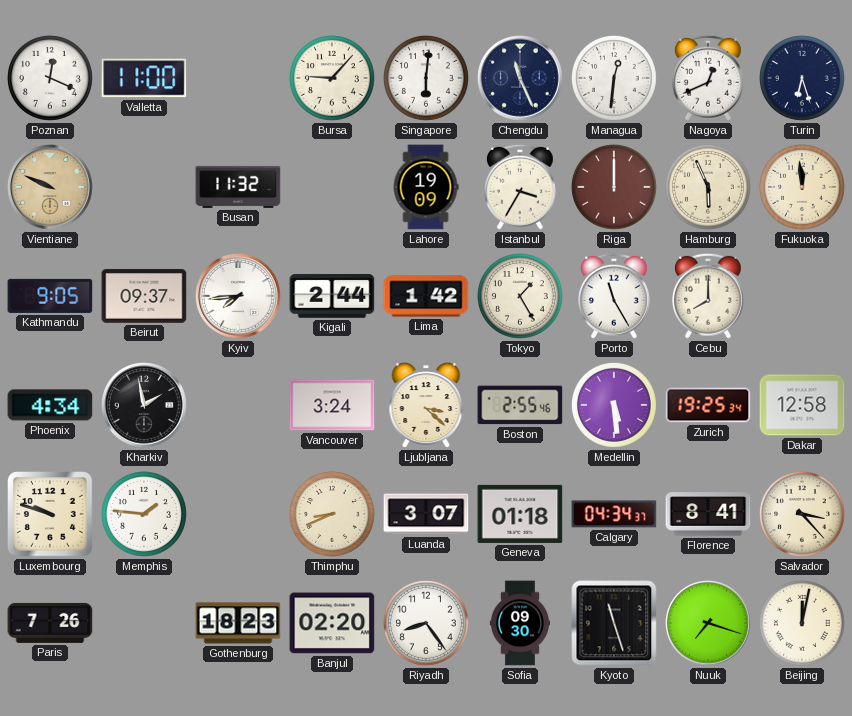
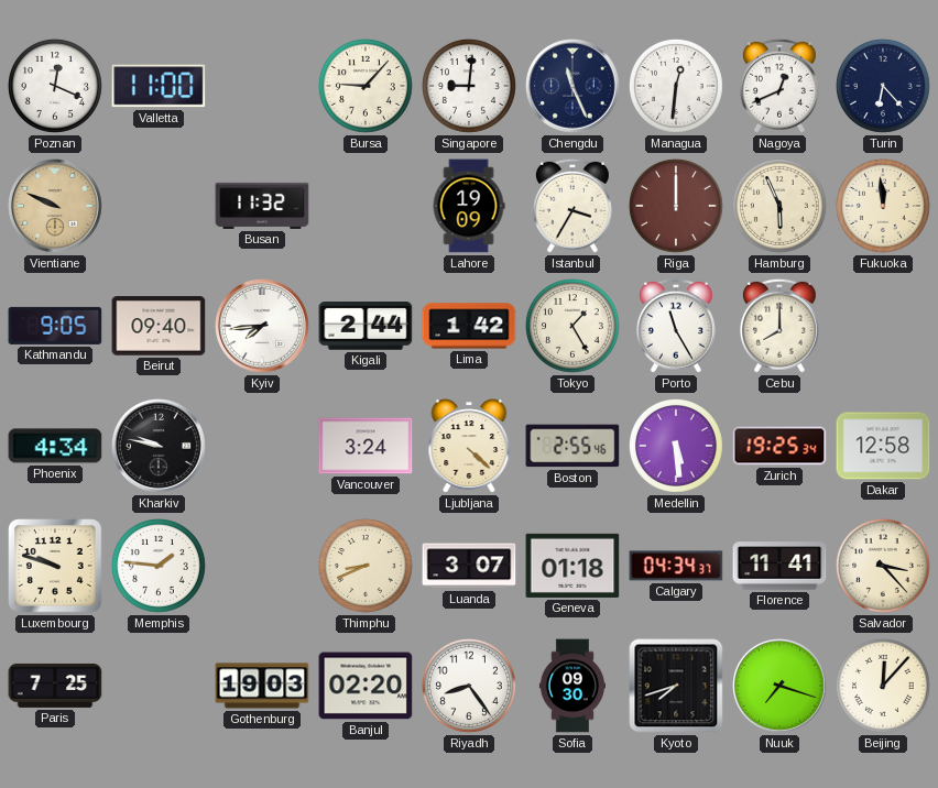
Singapore: 6:01 -> 9:01 (469, 86)
Turin: 6:27 -> 6:23 (883, 86)
Beirut: 09:37 -> 09:40 (159, 326)
Kharkiv: 1:58 -> 9:47 (160, 447)
Ljubljana: 3:22 -> 4:22 (469, 446)
Florence: 8:41 -> 11:41 (779, 566)
Paris: 7:26 -> 7:25 (55, 686)
Gothenburg: 18:23 -> 19:03 (262, 686)
Kyoto: 11:27 -> 7:42 (676, 686)
Beijing: 12:02 -> 12:07 (883, 686)
